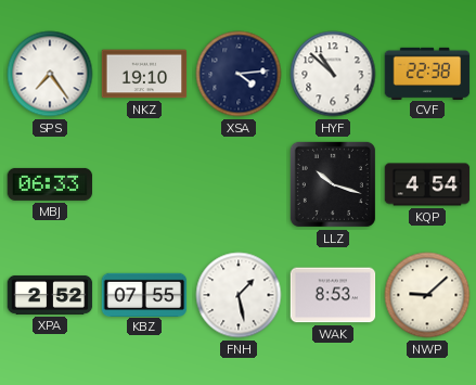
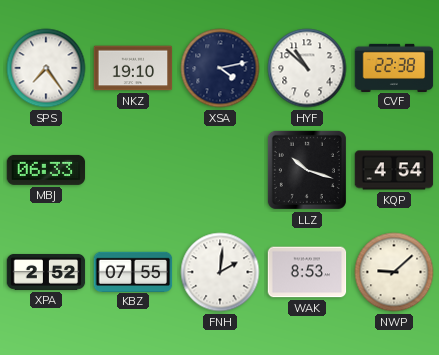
XSA: 4:14 -> 4:13 (220, 68)
FNH: 1:28 -> 2:01 (220, 272)
